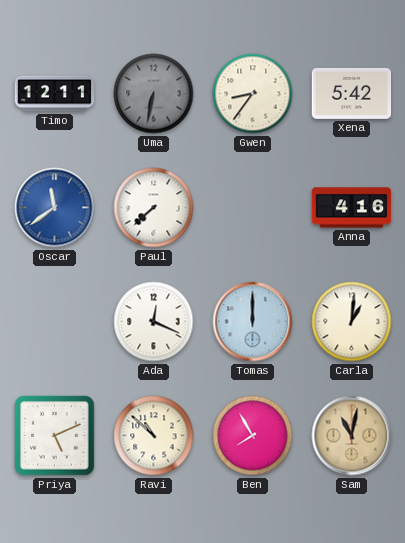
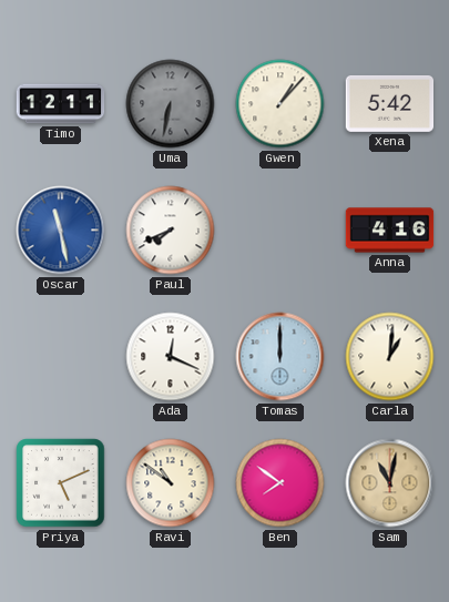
Gwen: 8:36 -> 1:07 (280, 104)
Oscar: 11:39 -> 11:28 (61, 231)
Paul: 7:38 -> 7:41 (171, 231)
Ravi: 10:52 -> 10:51 (171, 483)
Ben: 7:55 -> 7:51 (280, 483)
